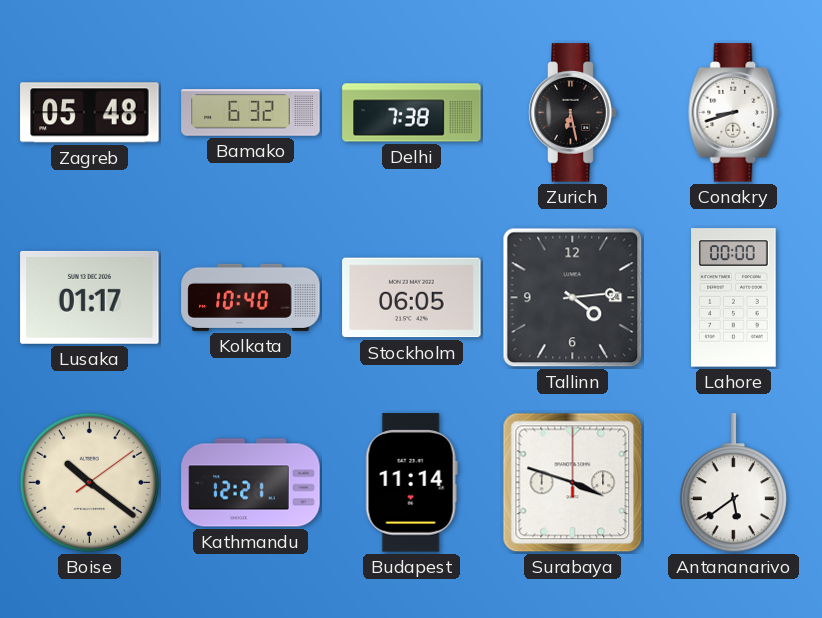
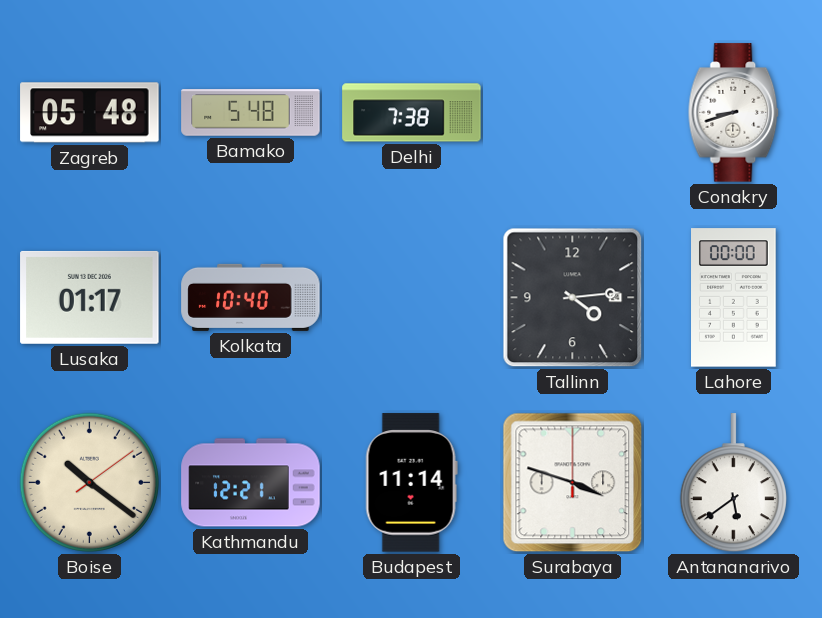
Bamako: 6:32 -> 5:48 (251, 113)
Zurich: 6:28 -> none (573, 113)
Stockholm: 06:05 -> none (412, 298)
